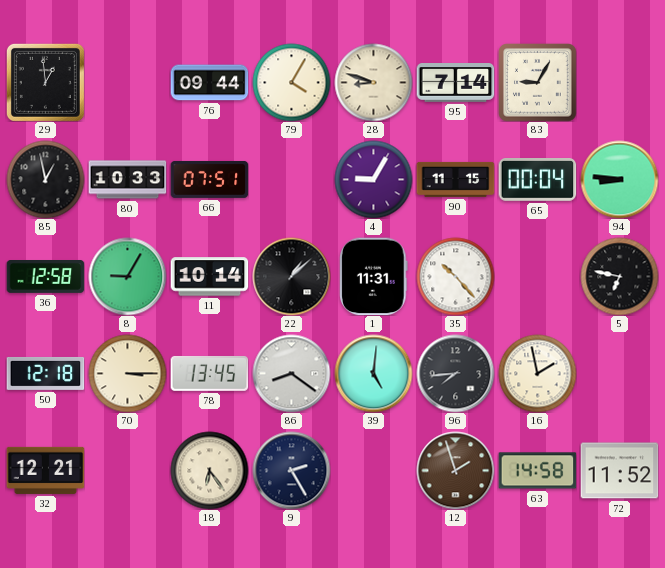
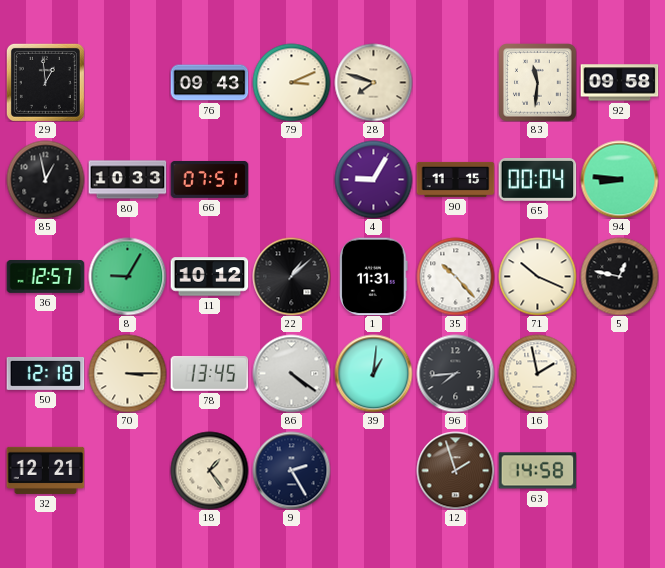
76: 09:44 -> 09:43 (209, 83)
79: 4:05 -> 3:11 (291, 82)
28: 8:48 -> 7:48 (373, 82)
95: 7:14 -> none (455, 83)
83: 9:05 -> 11:31 (538, 83)
92: none -> 09:58 (619, 83)
36: 12:58 -> 12:57 (45, 277)
11: 10:14 -> 10:12 (209, 277)
71: none -> 10:19 (537, 276)
5: 6:47 -> 12:47 (619, 276)
86: 8:21 -> 4:21 (291, 373)
39: 5:01 -> 1:01 (373, 373)
18: 6:24 -> 1:24 (209, 470)
72: 11:52 -> none (619, 471)
